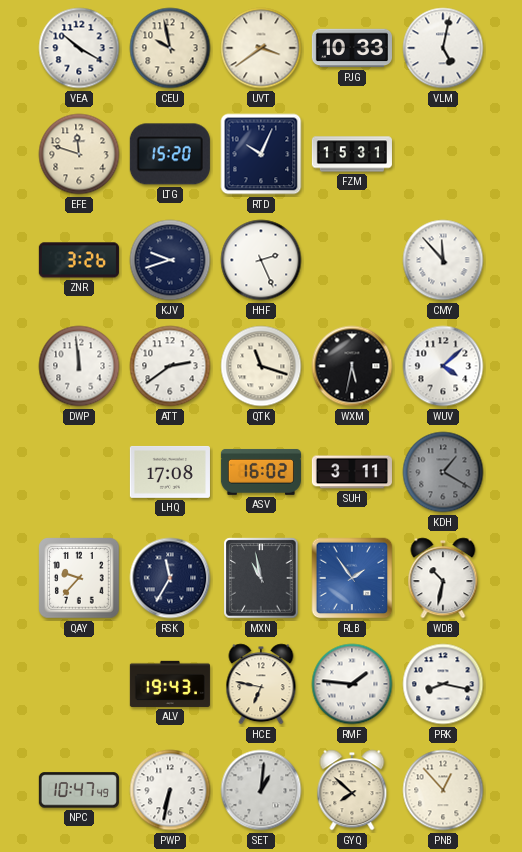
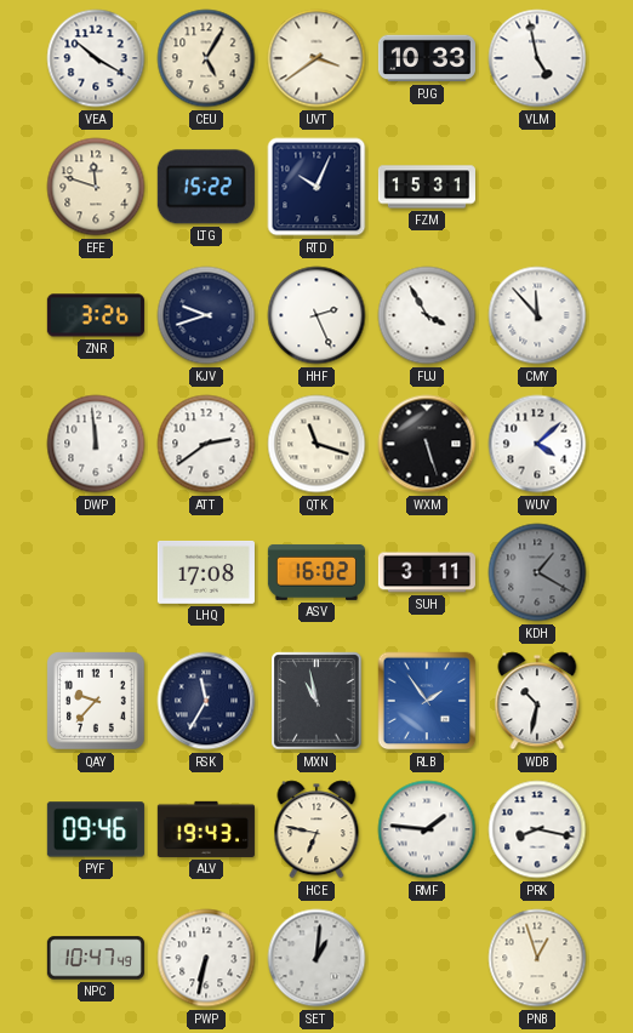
CEU: 9:58 -> 5:05 (206, 58)
VLM: 5:02 -> 4:58 (537, 58)
LTG: 15:20 -> 15:22 (206, 187)
FUJ: none -> 3:55 (427, 315)
WXM: 5:32 -> 5:27 (427, 444)
PYF: none -> 09:46 (96, 829)
GYQ: 7:52 -> none (352, 790)
PNB: 12:53 -> 12:57 (537, 958)
